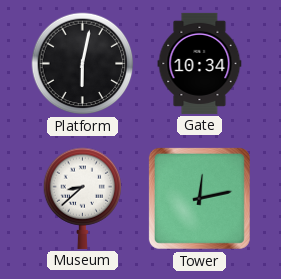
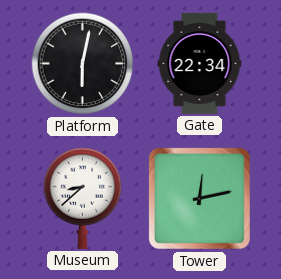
Gate: 10:34 -> 22:34 (200, 63)
